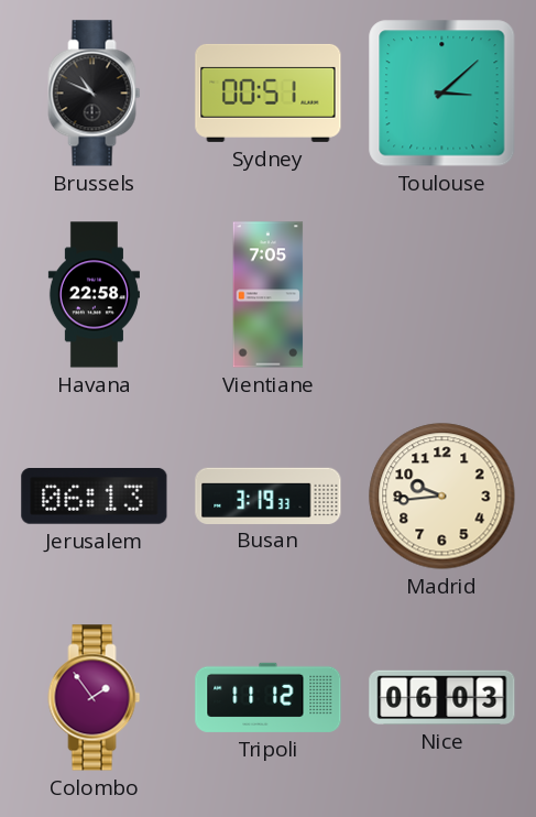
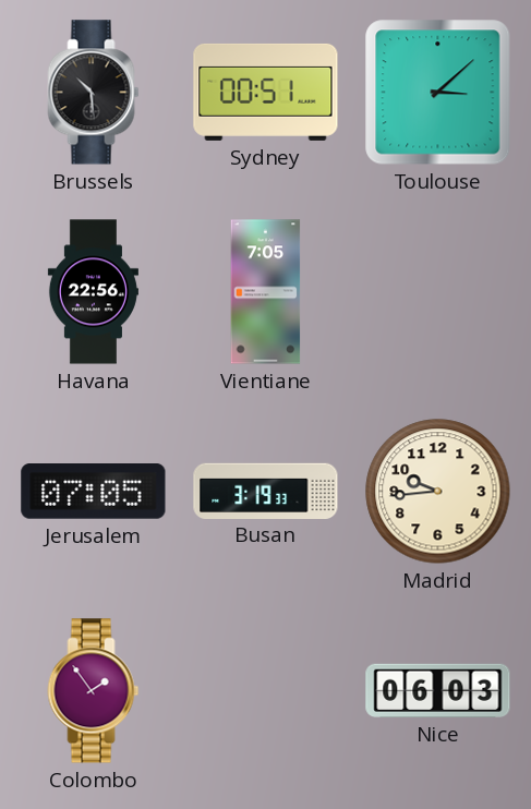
Brussels: 10:49 -> 10:29 (94, 93)
Havana: 22:58 -> 22:56 (93, 292)
Jerusalem: 06:13 -> 07:05 (94, 492)
Tripoli: 11:12 -> none (269, 697)
